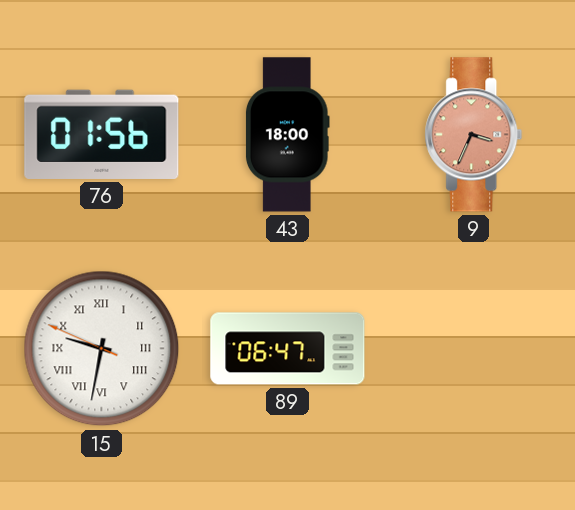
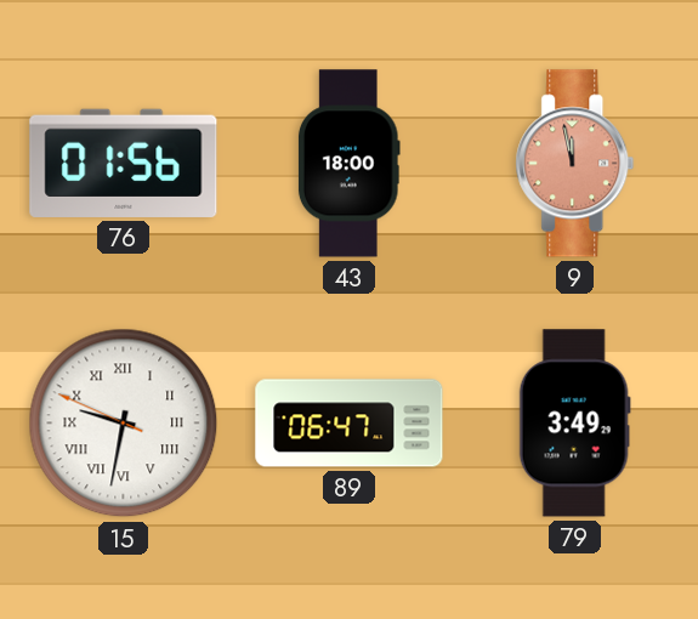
9: 3:34 -> 11:58 (575, 164)
79: none -> 3:49 (574, 424)
